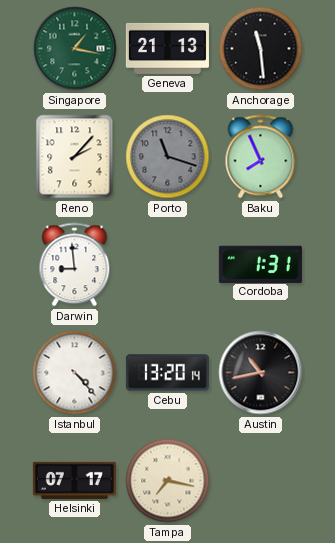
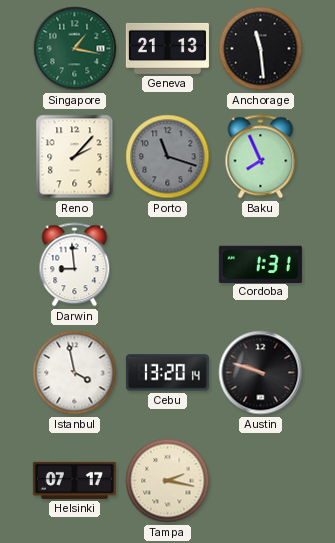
Istanbul: 4:23 -> 3:58 (75, 373)
Austin: 10:43 -> 9:48 (261, 373)
Tampa: 7:17 -> 2:17 (168, 481)
